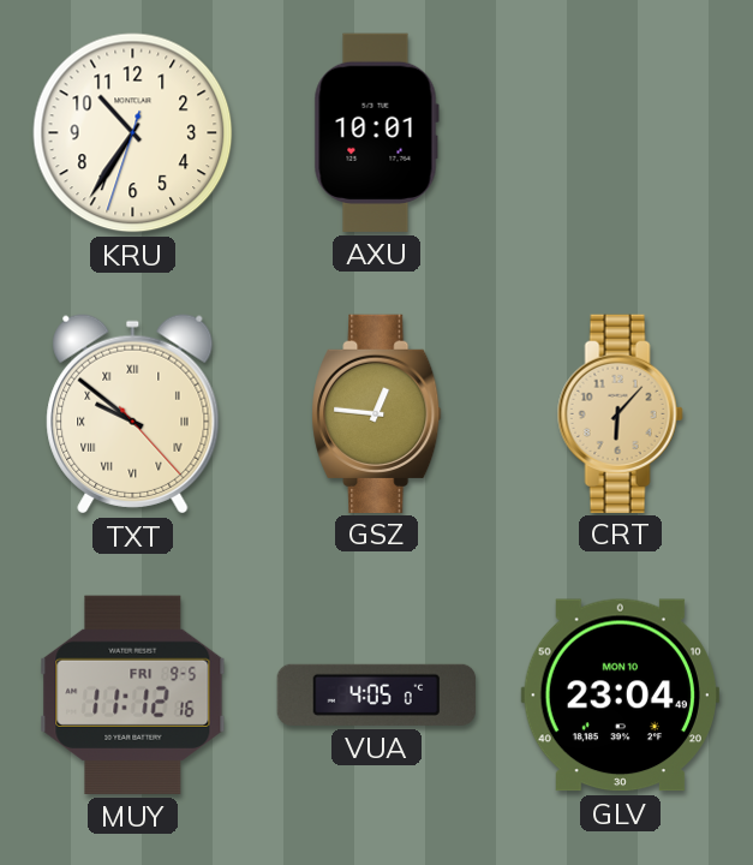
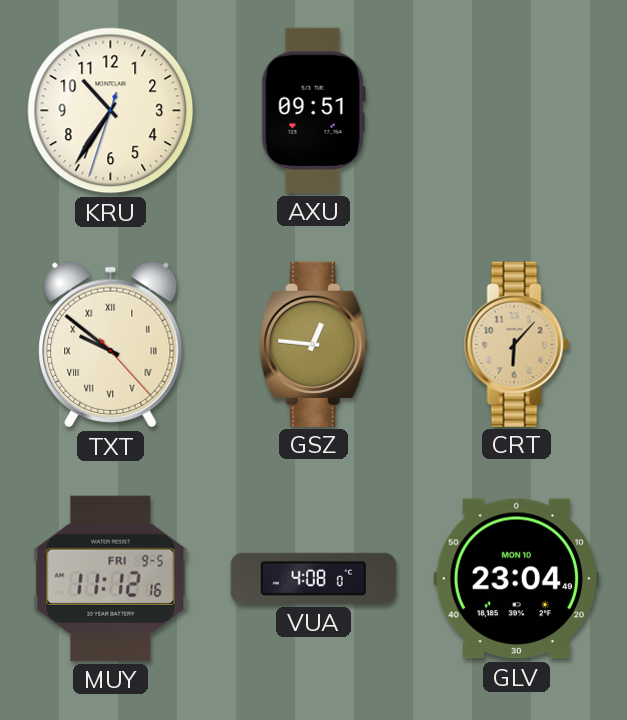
AXU: 10:01 -> 09:51 (313, 110)
VUA: 4:05 -> 4:08 (313, 578)
